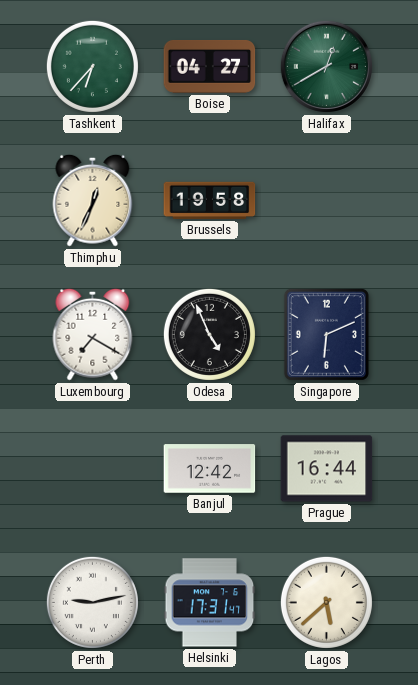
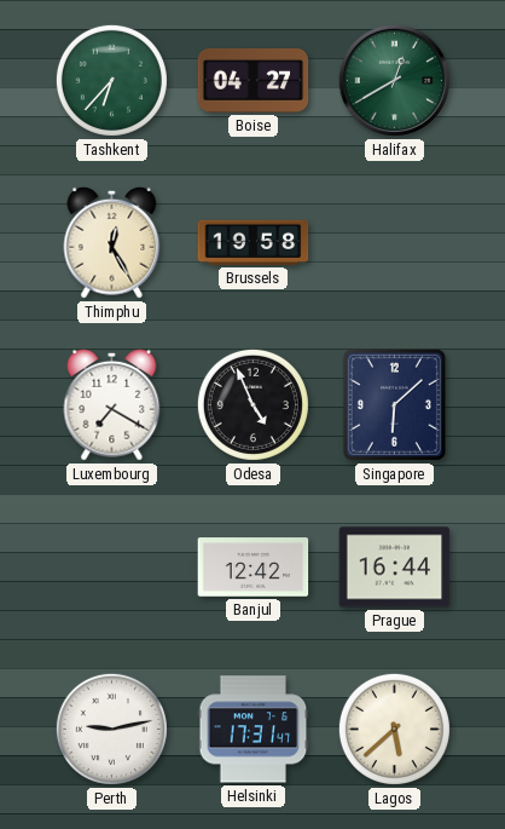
Thimphu: 12:34 -> 12:25 (112, 242)
Singapore: 6:11 -> 6:08 (394, 404)
